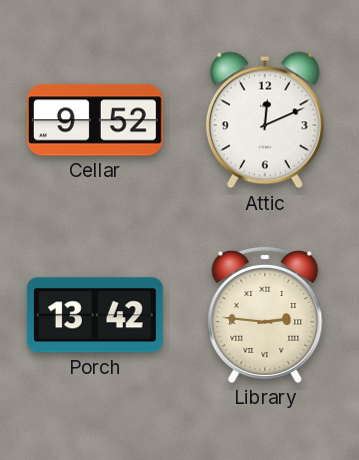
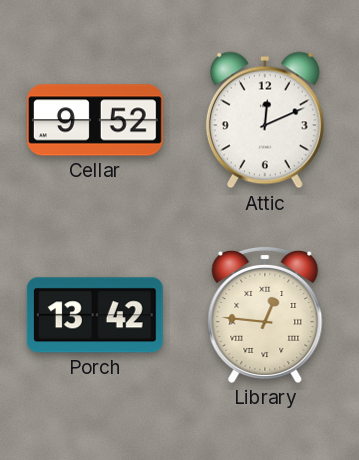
Library: 2:46 -> 12:46 (265, 314)
